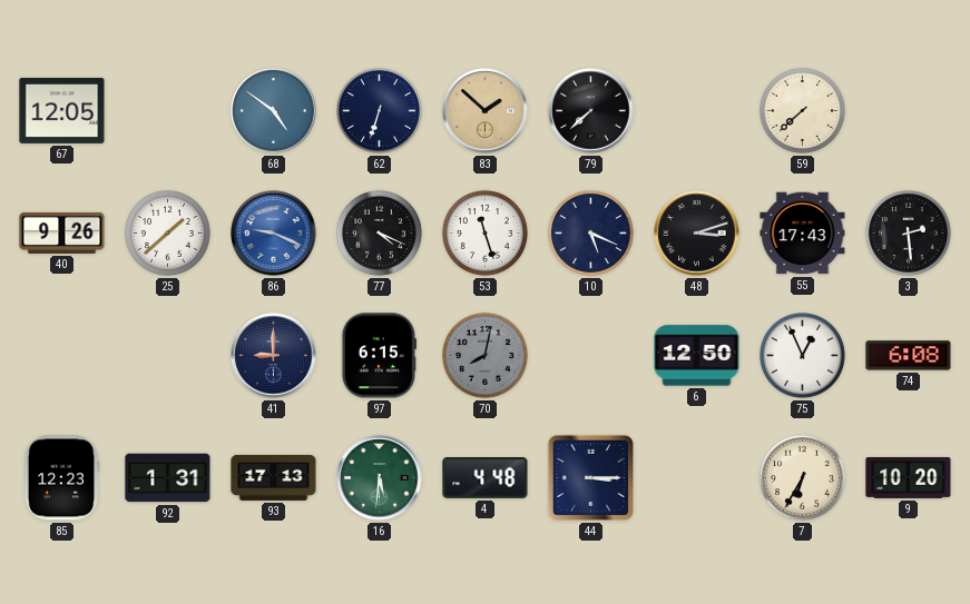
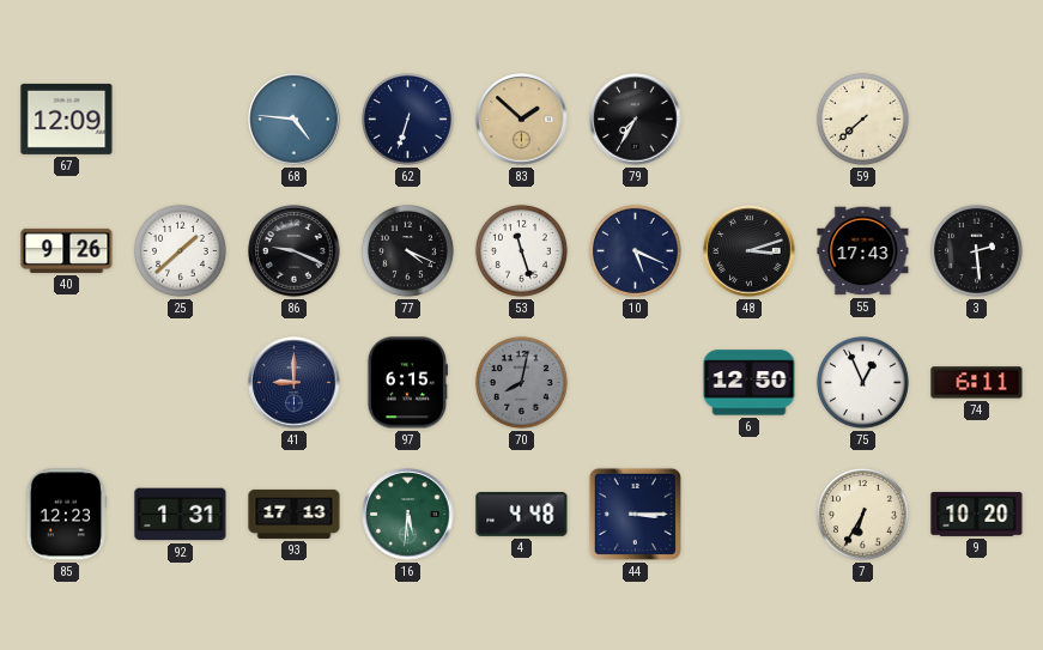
67: 12:05 -> 12:09 (67, 119)
68: 4:51 -> 4:46 (295, 120)
79: 7:38 -> 7:35 (636, 120)
86 dial: blue -> black (295, 251)
74: 6:08 -> 6:11 (977, 383)
